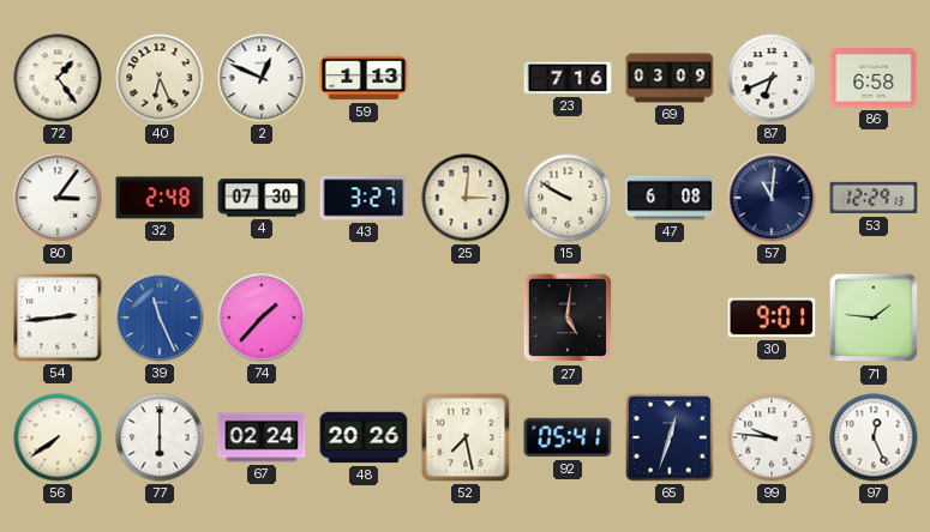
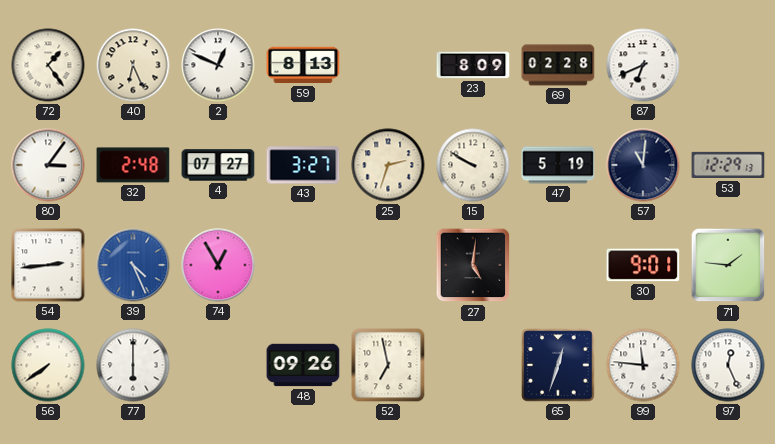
59: 1:13 -> 8:13 (303, 65)
23: 7:16 -> 8:09 (473, 65)
69: 03:09 -> 02:28 (558, 65)
86: 6:58 -> none (874, 78)
4: 07:30 -> 07:27 (218, 165)
25: 3:01 -> 2:33 (388, 165)
47: 6:08 -> 5:19 (558, 165)
39: 11:26 -> 4:26 (133, 265)
74: 1:37 -> 12:55 (218, 265)
67: 02:24 -> none (262, 437)
48: 20:26 -> 09:26 (303, 365)
52: 7:28 -> 6:58 (388, 365)
92: 05:41 -> none (568, 437)
99: 9:46 -> 11:46 (643, 365)
